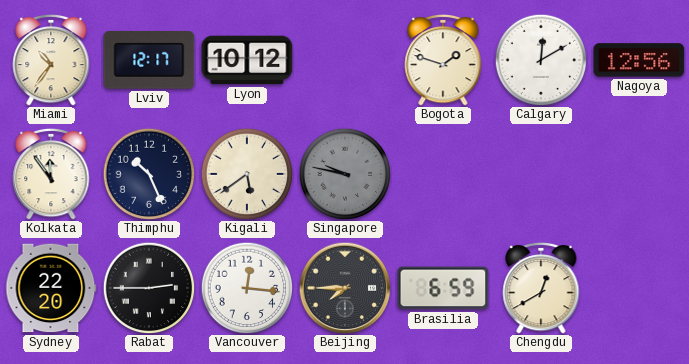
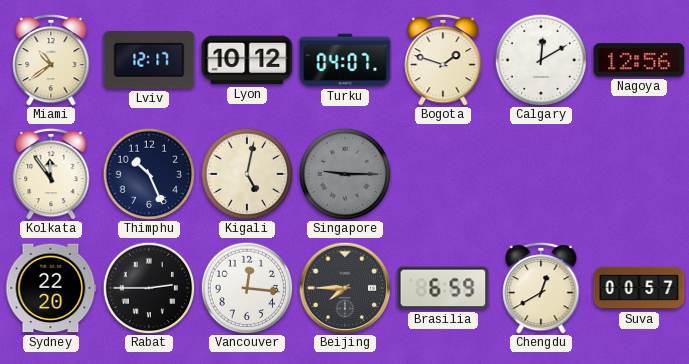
Miami: 10:36 -> 10:39 (51, 60)
Turku: none -> 04:07 (345, 60)
Kigali: 5:39 -> 5:02 (247, 174)
Singapore: 9:47 -> 9:15 (345, 174)
Suva: none -> 00:57 (639, 288)
